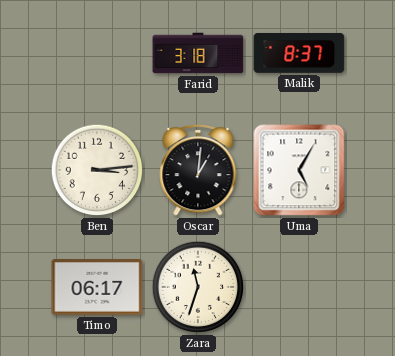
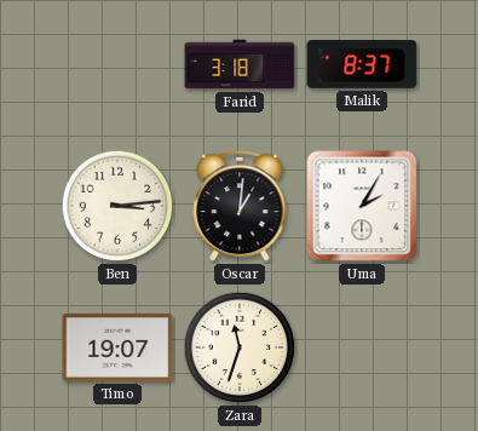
Uma: 5:05 -> 2:05 (362, 206)
Timo: 06:17 -> 19:07 (117, 349)
